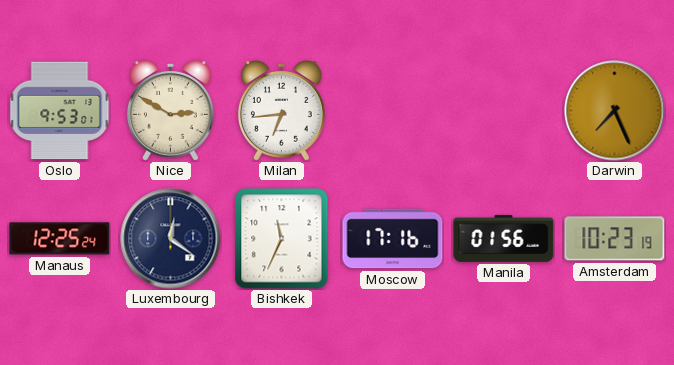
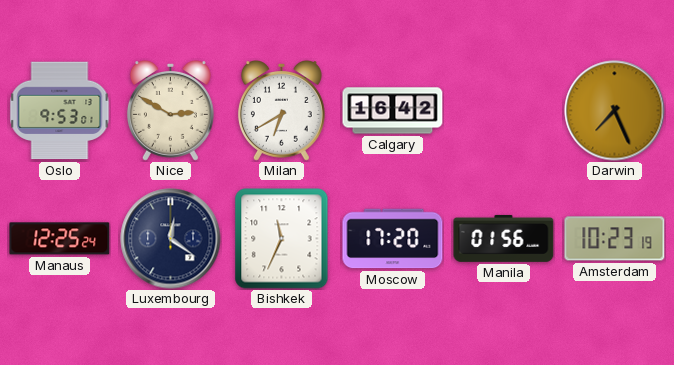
Milan: 6:44 -> 6:40 (281, 111)
Calgary: none -> 16:42 (393, 111)
Moscow: 17:16 -> 17:20 (393, 239)
